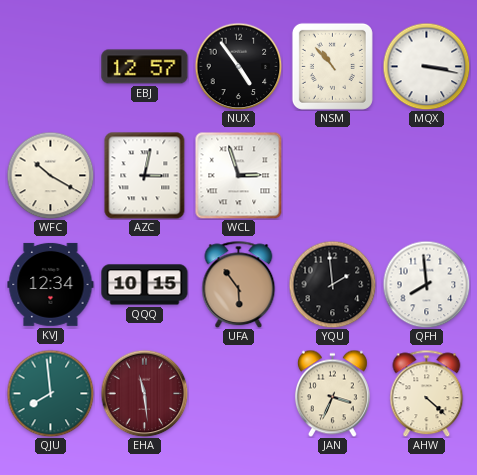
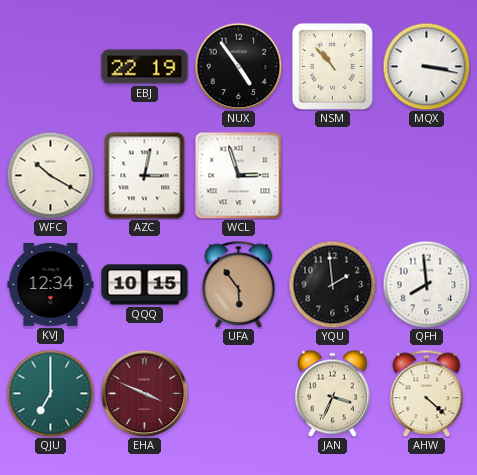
EBJ: 12:57 -> 22:19 (145, 67)
QJU: 7:59 -> 7:00 (50, 393)
EHA: 11:29 -> 3:49 (144, 393)
